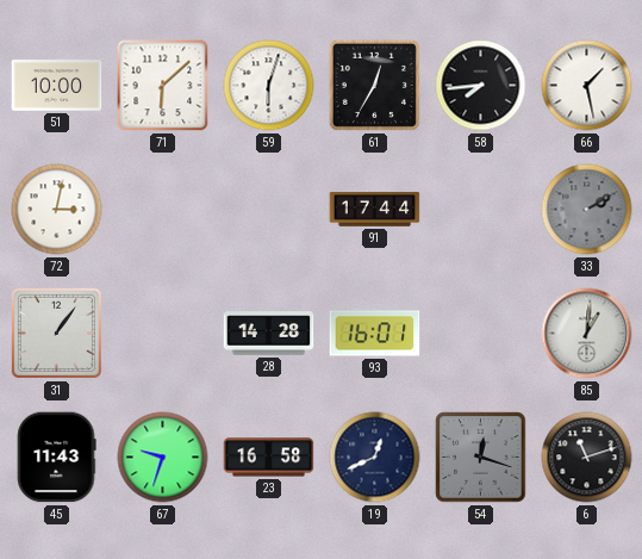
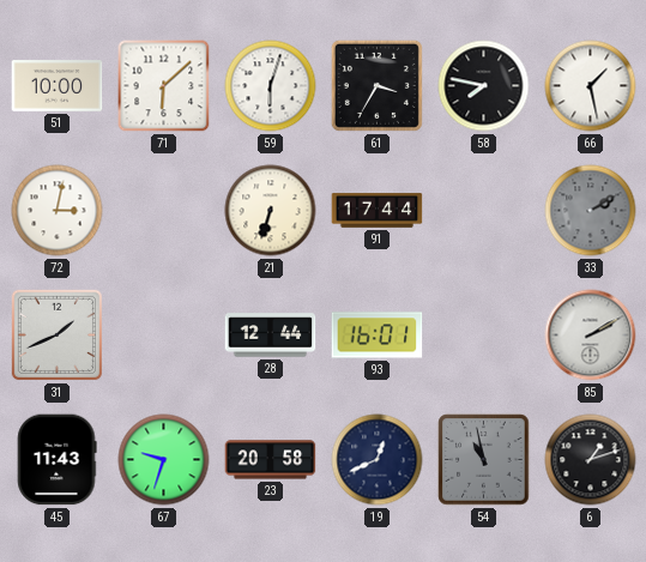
61: 12:35 -> 3:35 (376, 85)
58: 7:44 -> 7:47 (484, 86)
21: none -> 6:33 (271, 211)
31: 1:06 -> 1:41 (56, 334)
28: 14:28 -> 12:44 (271, 336)
85: 1:01 -> 2:10 (591, 336)
23: 16:58 -> 20:58 (271, 460)
54: 12:18 -> 10:58 (484, 460)
6: 11:12 -> 1:12 (591, 460)
